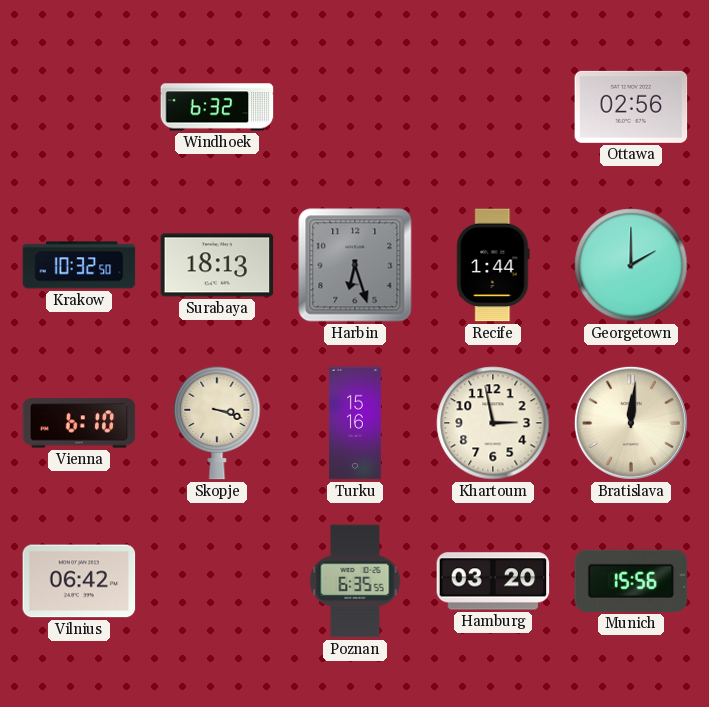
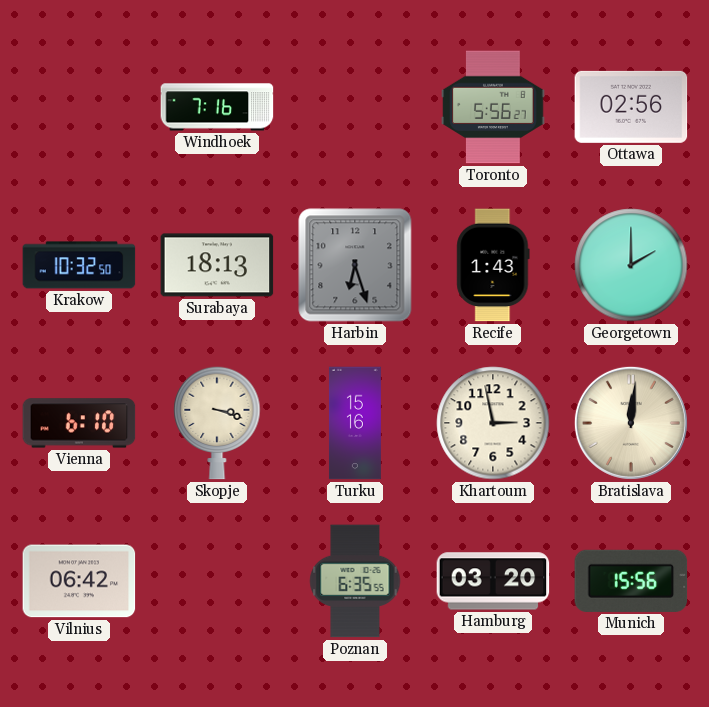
Windhoek: 6:32 -> 7:16 (217, 107)
Toronto: none -> 5:56 (493, 107)
Recife: 1:44 -> 1:43 (493, 265)
